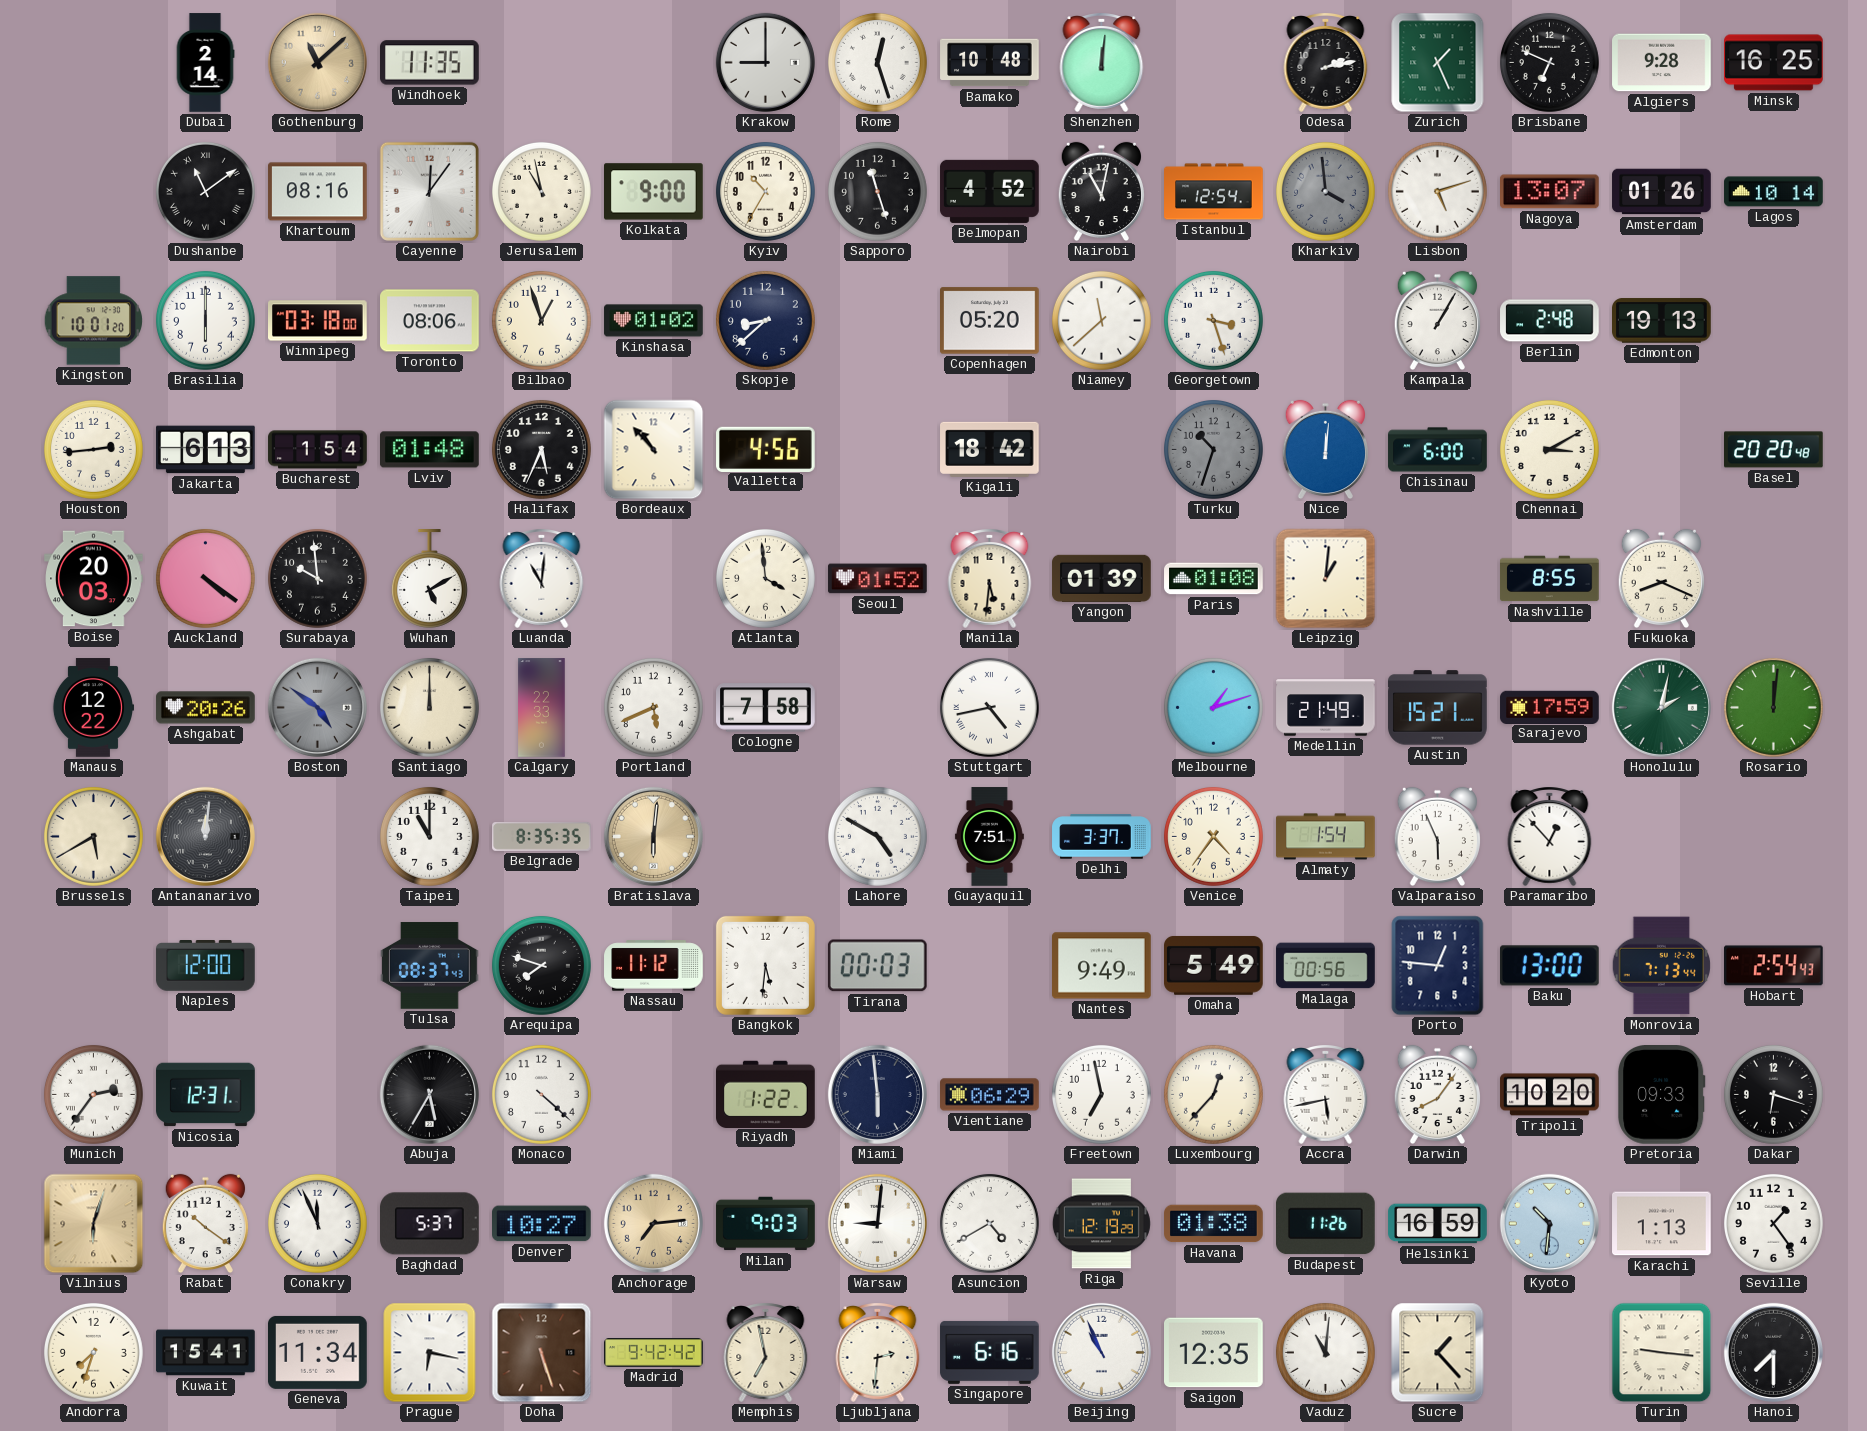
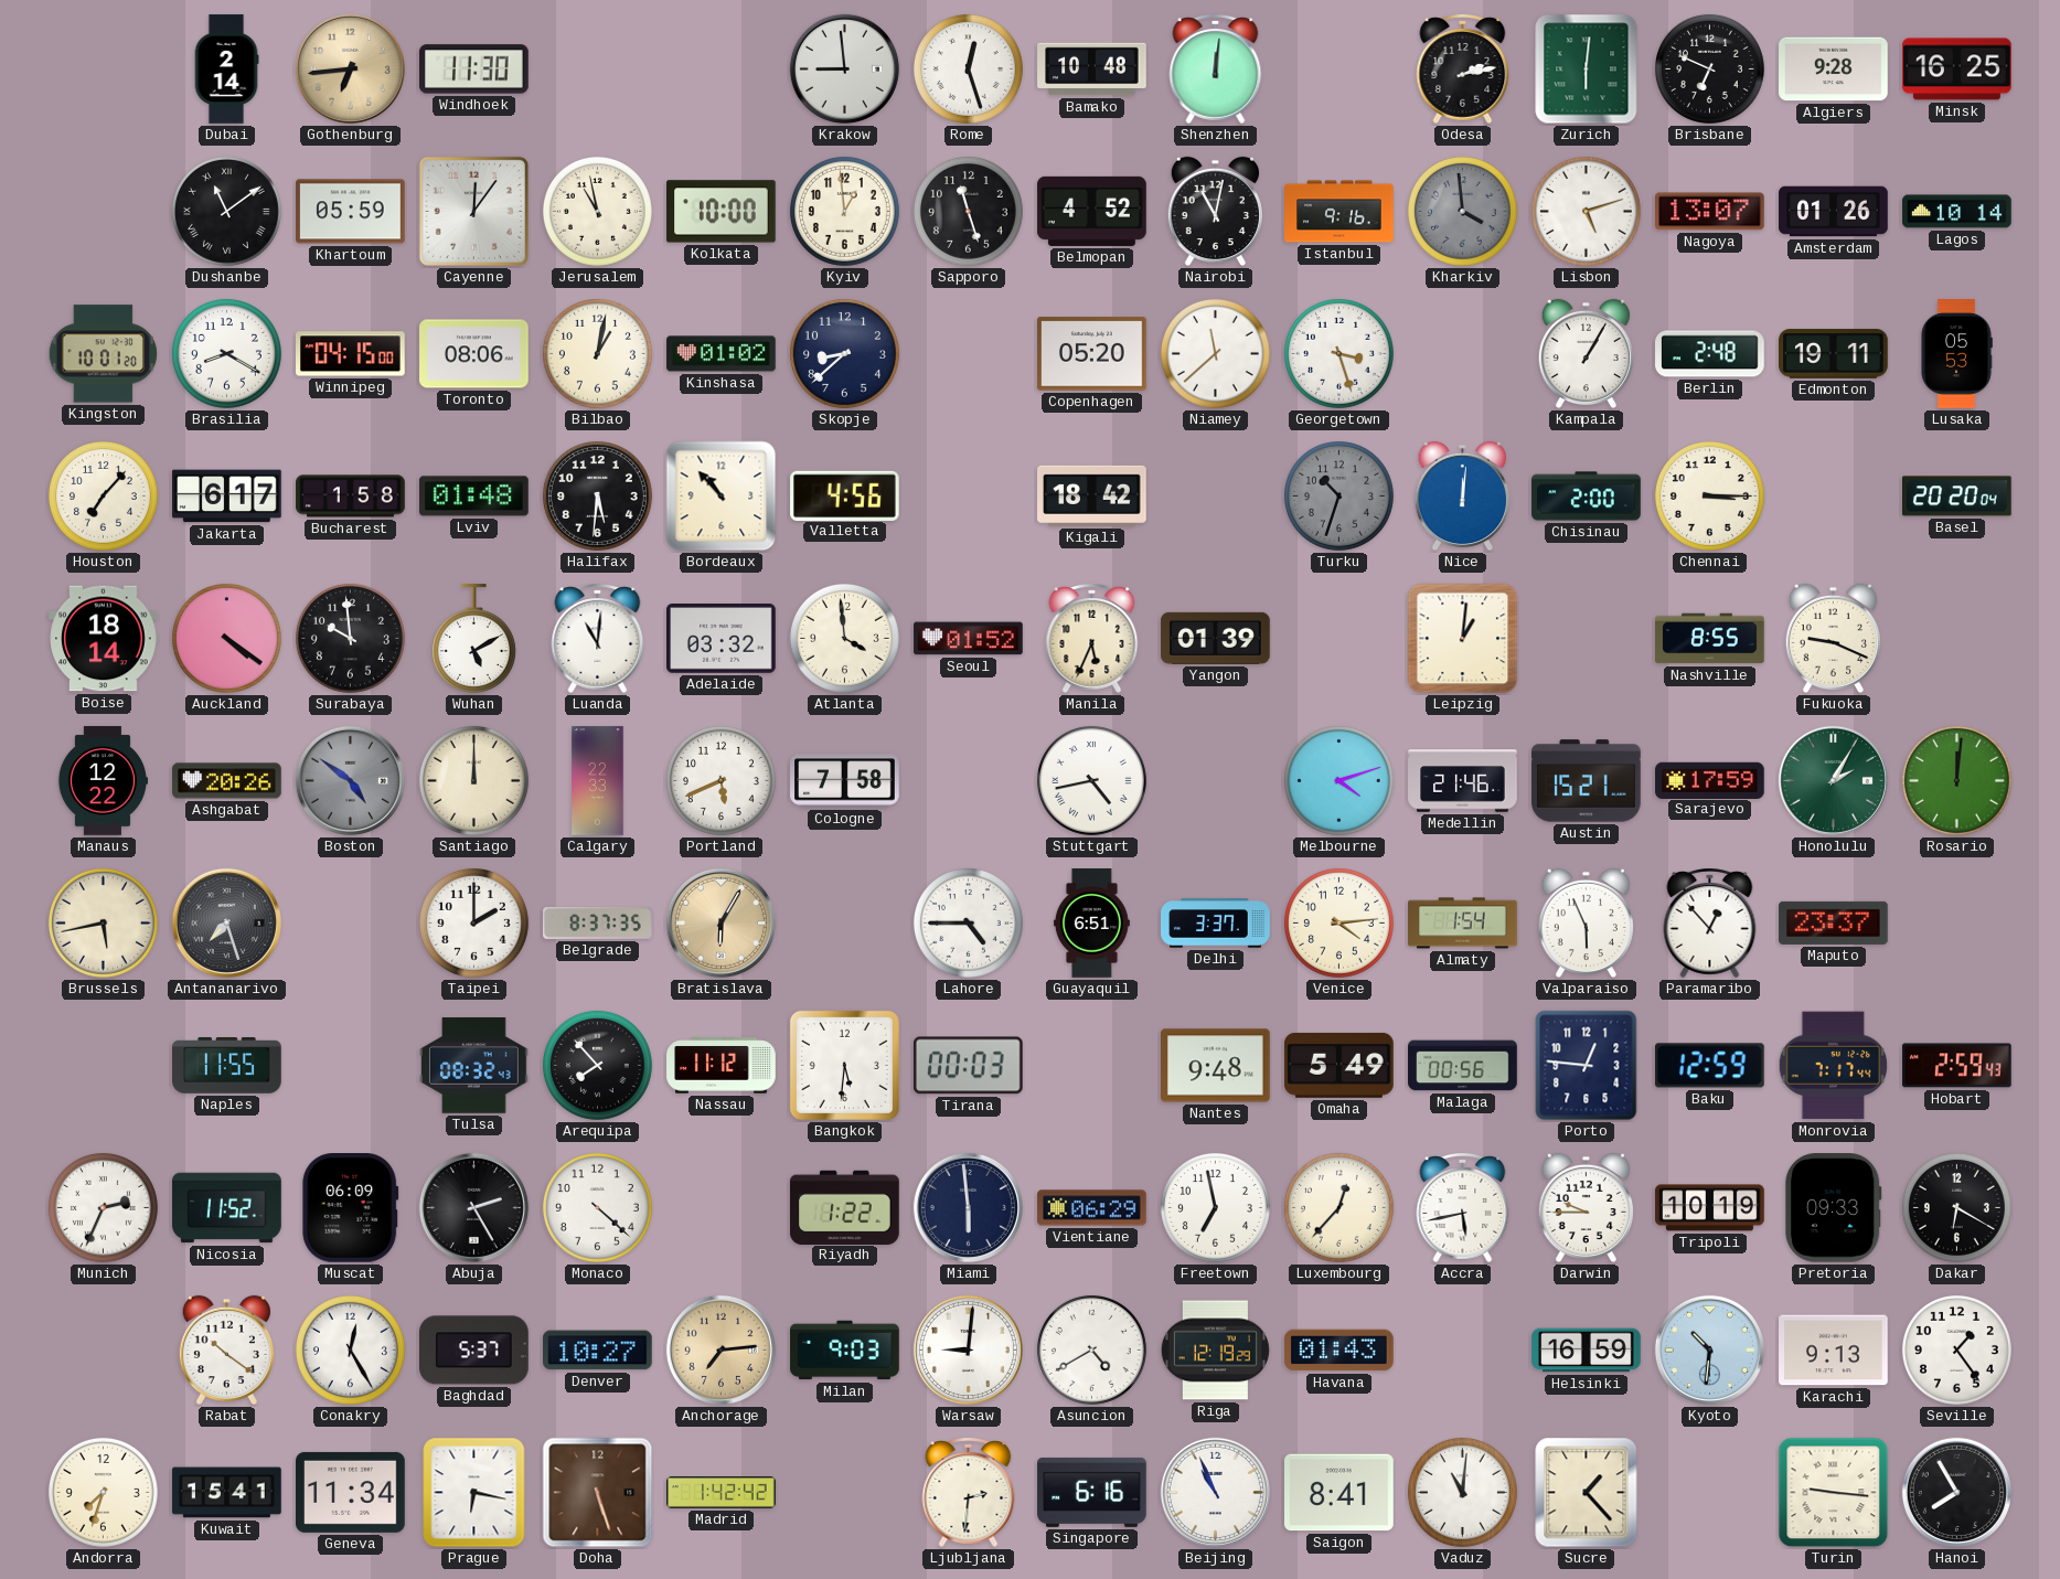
Gothenburg: 11:08 -> 6:44 (350, 68)
Windhoek: 11:35 -> 11:30 (474, 70)
Krakow: 9:00 -> 8:59 (844, 68)
Zurich: 1:26 -> 6:01 (1587, 70)
Khartoum: 08:16 -> 05:59 (351, 212)
Kolkata: 9:00 -> 10:00 (722, 212)
Kyiv: 10:35 -> 12:59 (844, 211)
Istanbul: 12:54 -> 9:16 (1339, 212)
Brasilia: 6:00 -> 8:20 (226, 353)
Winnipeg: 03:18 -> 04:15 (351, 354)
Bilbao: 12:57 -> 1:02 (597, 353)
Edmonton: 19:13 -> 19:11 (1834, 354)
Lusaka: none -> 05:53 (1956, 354)
Houston: 2:44 -> 7:07 (103, 495)
Jakarta: 6:13 -> 6:17 (227, 497)
Bucharest: 1:54 -> 1:58 (351, 497)
Halifax: 5:34 -> 5:31 (597, 495)
Chisinau: 6:00 -> 2:00 (1587, 497)
Chennai: 3:10 -> 3:15 (1709, 495)
Basel: 20:20:48 -> 20:20:04 (1957, 497)
Boise: 20:03 -> 18:14 (104, 639)
Adelaide: none -> 03:32 (722, 639)
Manila: 5:31 -> 5:34 (1092, 638)
Paris: 01:08 -> none (1214, 579)
Fukuoka: 8:19 -> 9:19 (1833, 639)
Melbourne: 1:12 -> 4:12 (1338, 780)
Medellin: 21:49 -> 21:46 (1463, 781)
Honolulu: 2:02 -> 2:05 (1833, 780)
Brussels: 5:40 -> 5:43 (103, 922)
Antananarivo: 12:01 -> 7:27 (226, 922)
Taipei: 11:00 -> 2:00 (473, 922)
Belgrade: 8:35 -> 8:37 (598, 924)
Bratislava: 6:01 -> 6:05 (721, 922)
Lahore: 4:50 -> 4:45 (968, 922)
Guayaquil: 7:51 -> 6:51 (1091, 924)
Venice: 4:36 -> 4:14 (1338, 922)
Maputo: none -> 23:37 (1834, 922)
Naples: 12:00 -> 11:55 (227, 1066)
Tulsa: 08:37 -> 08:32 (474, 1066)
Arequipa: 7:48 -> 7:53 (597, 1065)
Nantes: 9:49 -> 9:48 (1216, 1066)
Baku: 13:00 -> 12:59 (1710, 1066)
Monrovia: 7:13 -> 7:17 (1833, 1066)
Hobart: 2:54 -> 2:59 (1957, 1066)
Munich: 2:36 -> 2:34 (103, 1207)
Nicosia: 12:31 -> 11:52 (227, 1208)
Muscat: none -> 06:09 (351, 1208)
Abuja: 5:35 -> 2:25 (473, 1207)
Darwin: 8:06 -> 9:45 (1586, 1208)
Tripoli: 10:20 -> 10:19 (1710, 1208)
Dakar: 6:18 -> 6:20 (1956, 1207)
Vilnius: 6:03 -> none (94, 1224)
Conakry: 11:56 -> 12:25 (350, 1349)
Havana: 01:38 -> 01:43 (1339, 1351)
Budapest: 11:26 -> none (1326, 1224)
Karachi: 1:13 -> 9:13 (1834, 1351)
Madrid: 9:42 -> 1:42 (722, 1493)
Memphis: 6:58 -> none (766, 1352)
Saigon: 12:35 -> 8:41 (1339, 1493)
Hanoi: 7:30 -> 7:55 (1956, 1492)
